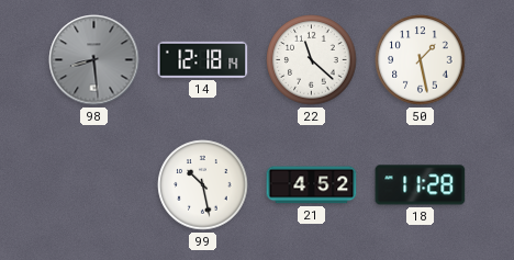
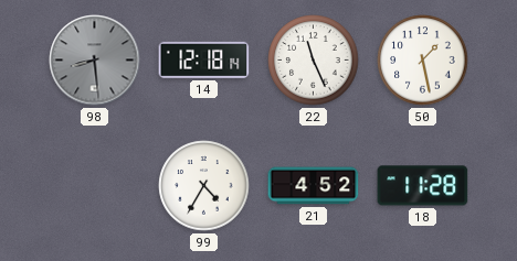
22: 11:22 -> 11:26 (314, 61)
99: 10:28 -> 4:35 (204, 186)
